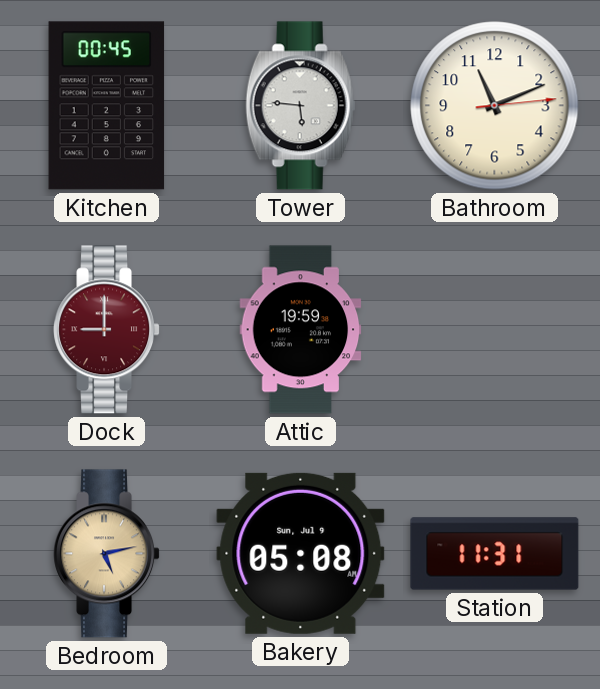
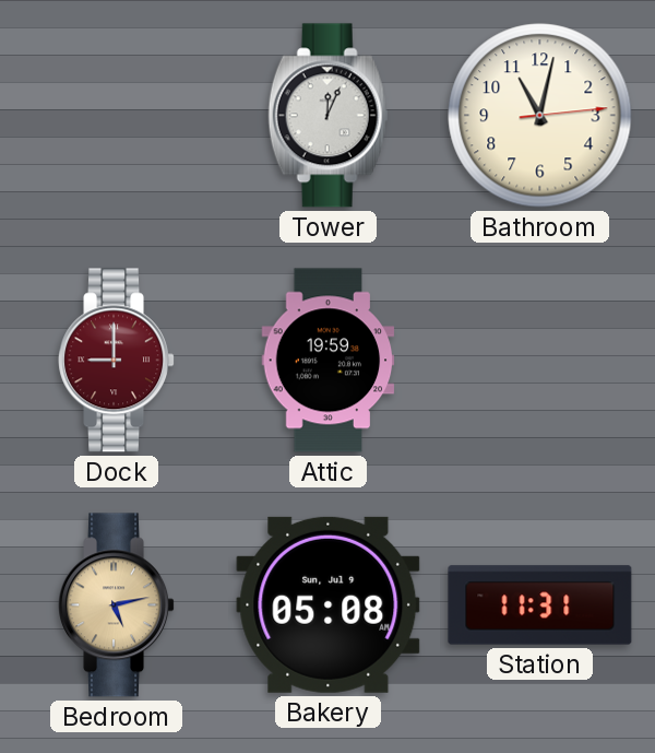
Kitchen: 00:45 -> none (107, 106)
Tower: 5:46 -> 12:04 (329, 116)
Bathroom: 11:11 -> 11:02 (540, 116)
